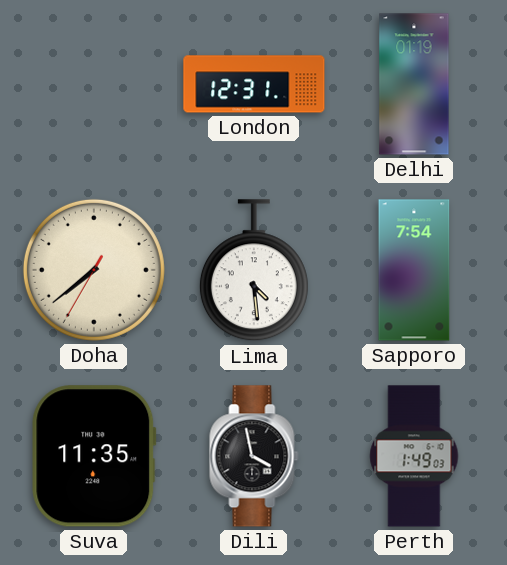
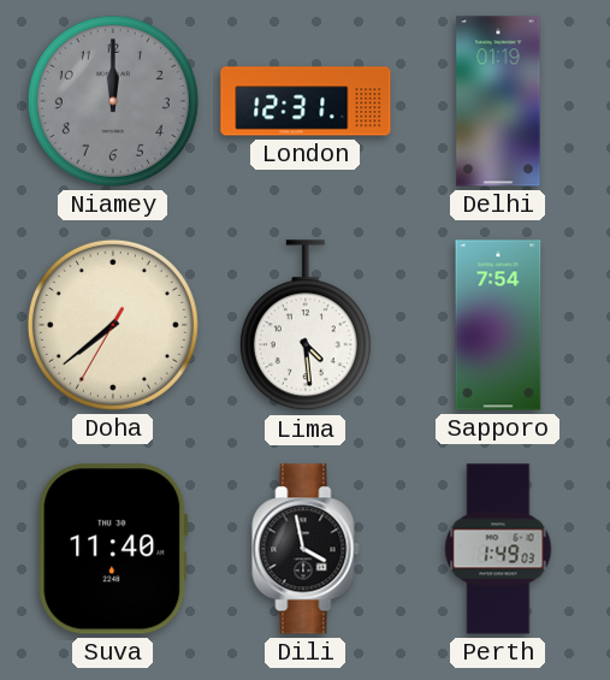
Niamey: none -> 12:00 (113, 101)
Suva: 11:35 -> 11:40 (113, 549)
